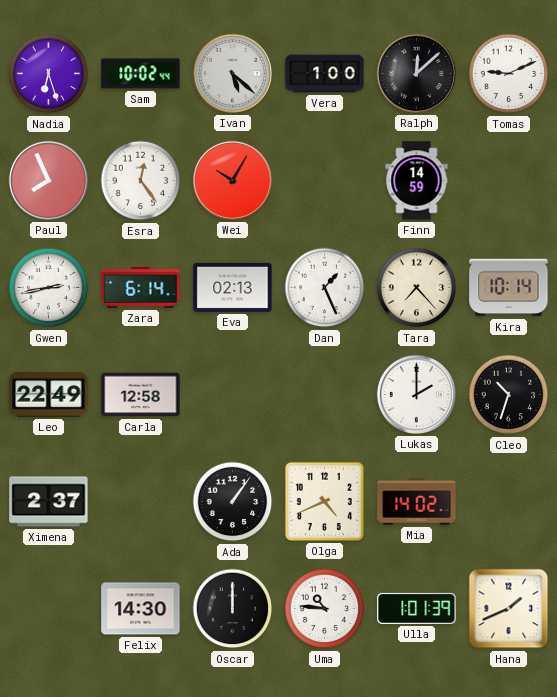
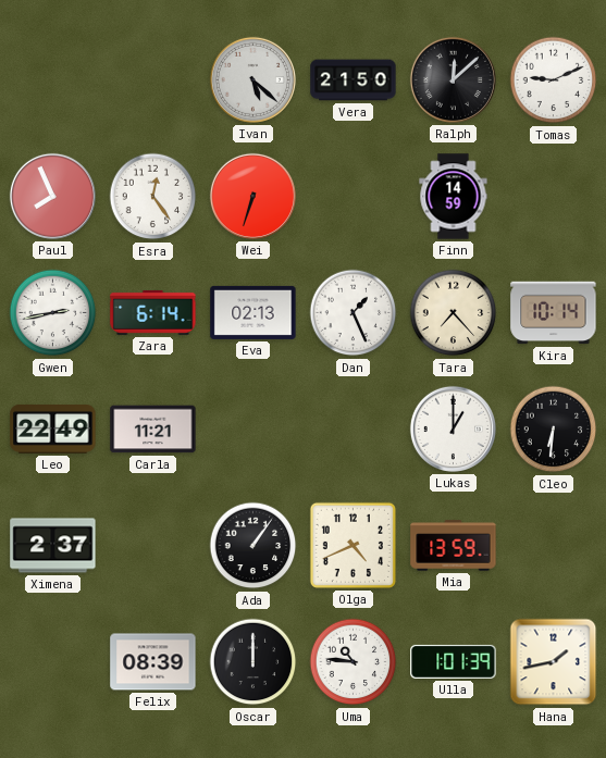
Nadia: 6:27 -> none (49, 74)
Sam: 10:02 -> none (141, 74)
Vera: 1:00 -> 21:50 (354, 80)
Wei: 10:05 -> 6:33 (252, 196)
Carla: 12:58 -> 11:21 (153, 430)
Lukas: 2:00 -> 1:00 (453, 428)
Cleo: 10:33 -> 6:31 (554, 430)
Mia: 14:02 -> 13:59 (454, 546)
Felix: 14:30 -> 08:39 (153, 662)
Hana: 1:41 -> 1:43 (554, 662)
